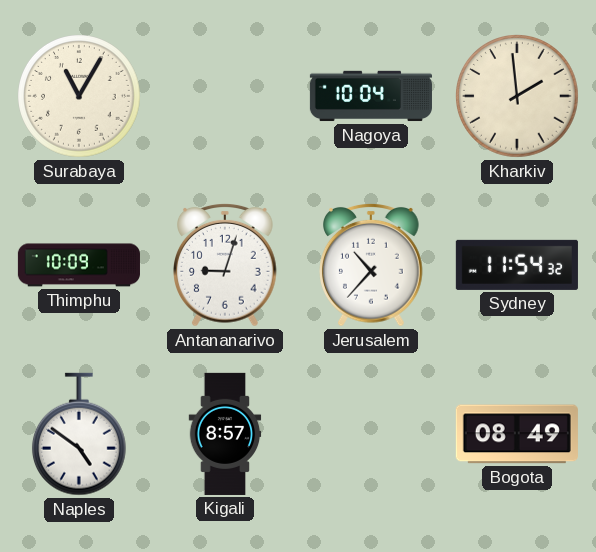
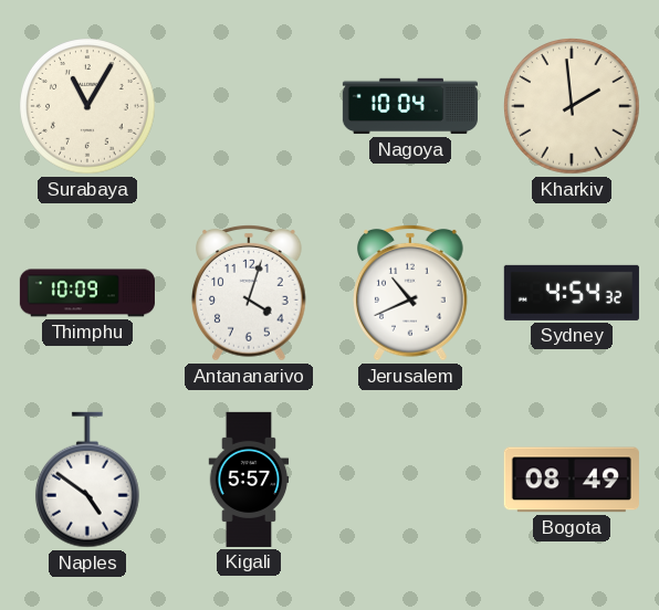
Antananarivo: 9:03 -> 4:03 (250, 294)
Jerusalem: 10:37 -> 10:41 (411, 294)
Sydney: 11:54 -> 4:54 (572, 293)
Kigali: 8:57 -> 5:57 (249, 480)
